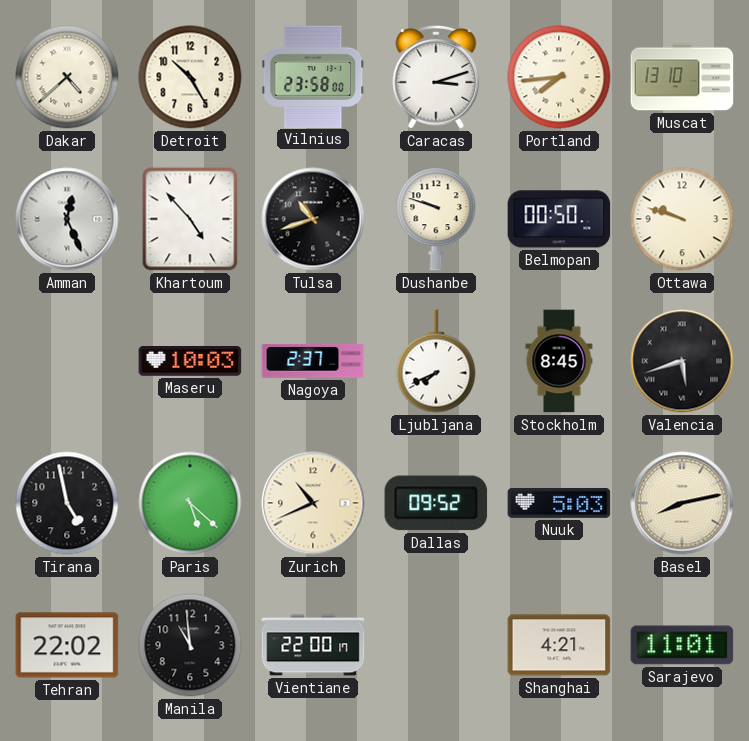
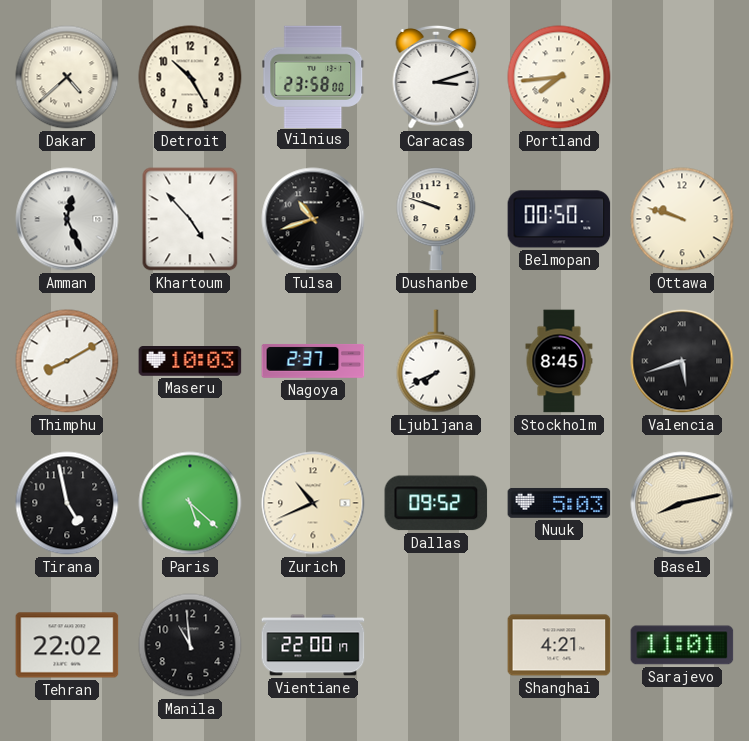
Muscat: 13:10 -> none (682, 77)
Thimphu: none -> 8:10 (67, 361)
